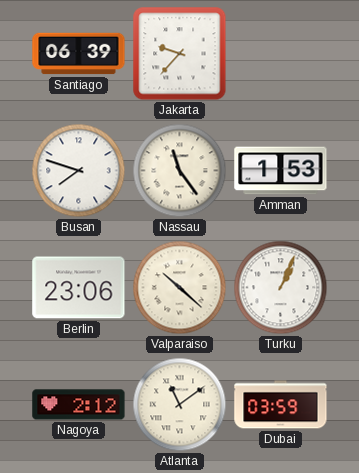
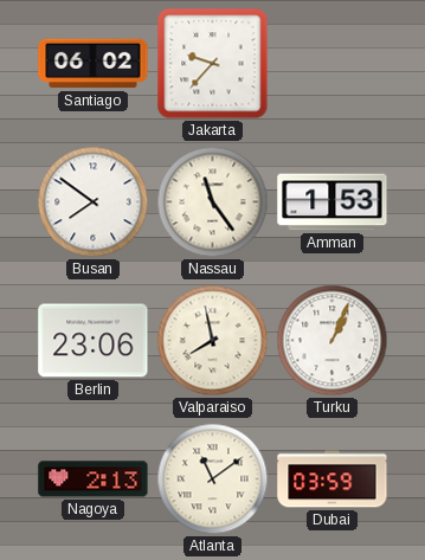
Santiago: 06:39 -> 06:02 (94, 64)
Busan: 7:48 -> 7:51 (94, 202)
Valparaiso: 10:22 -> 7:58 (213, 341)
Nagoya: 2:12 -> 2:13 (94, 479)
